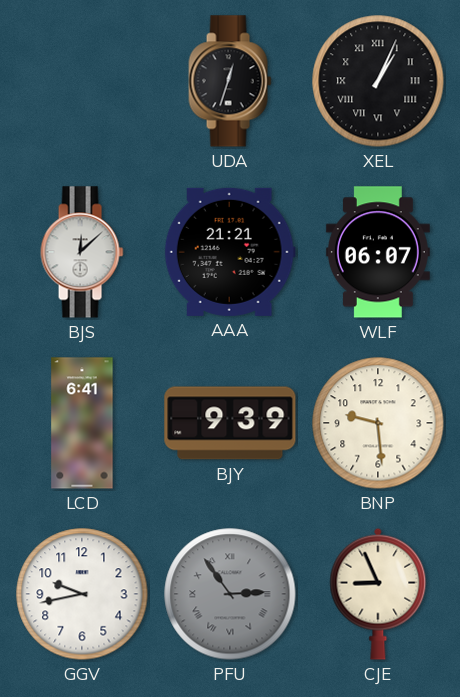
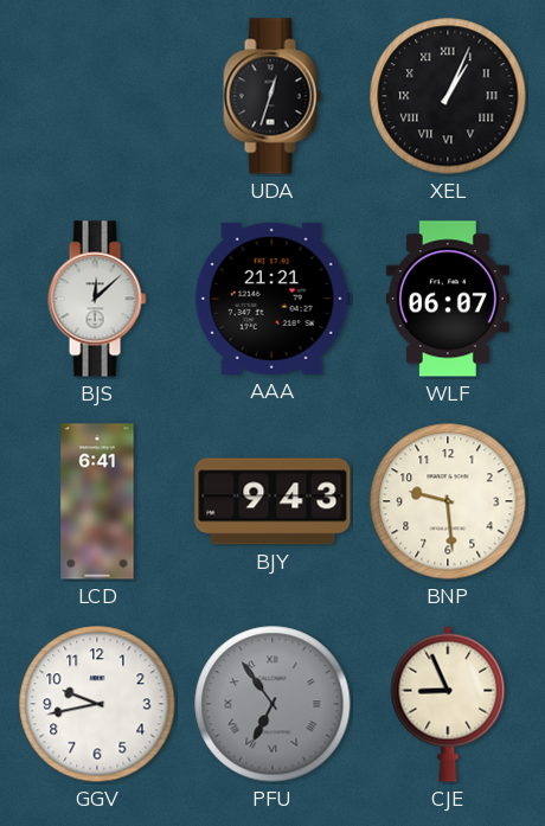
BJY: 9:39 -> 9:43 (272, 501)
PFU: 2:54 -> 6:54 (272, 704)
